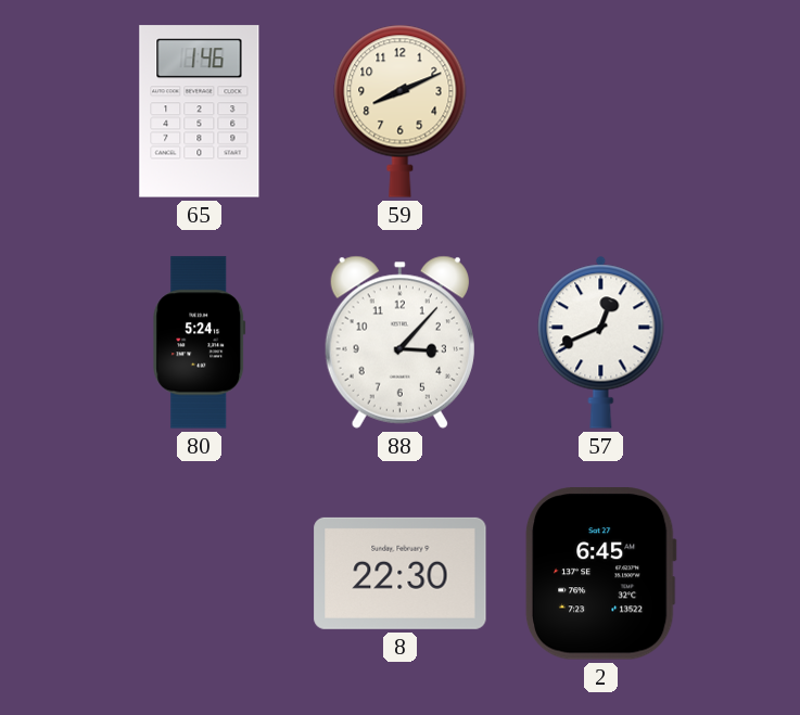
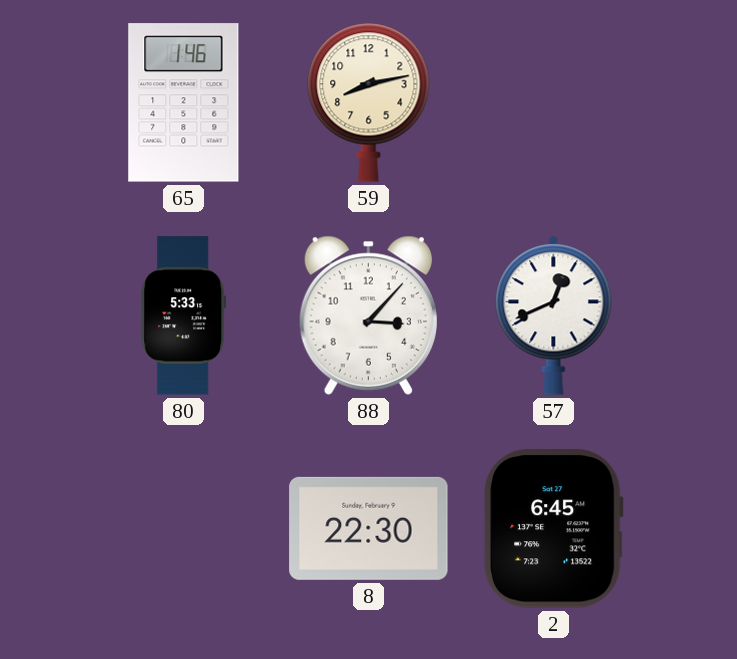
59: 8:11 -> 8:13 (369, 102)
80: 5:24 -> 5:33 (184, 316)
